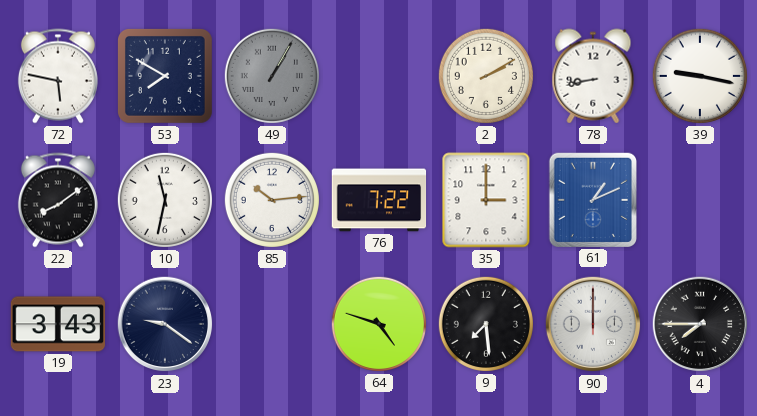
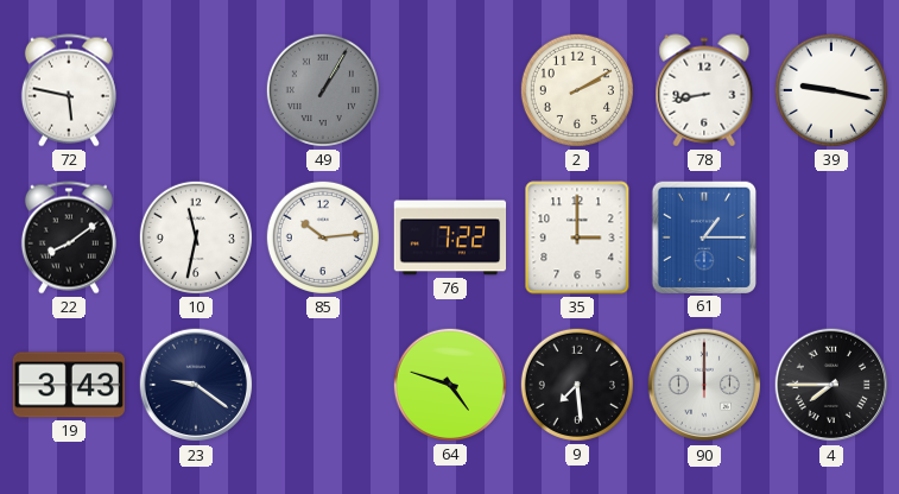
53: 7:50 -> none (165, 76)
61: 1:11 -> 1:15 (703, 236)
